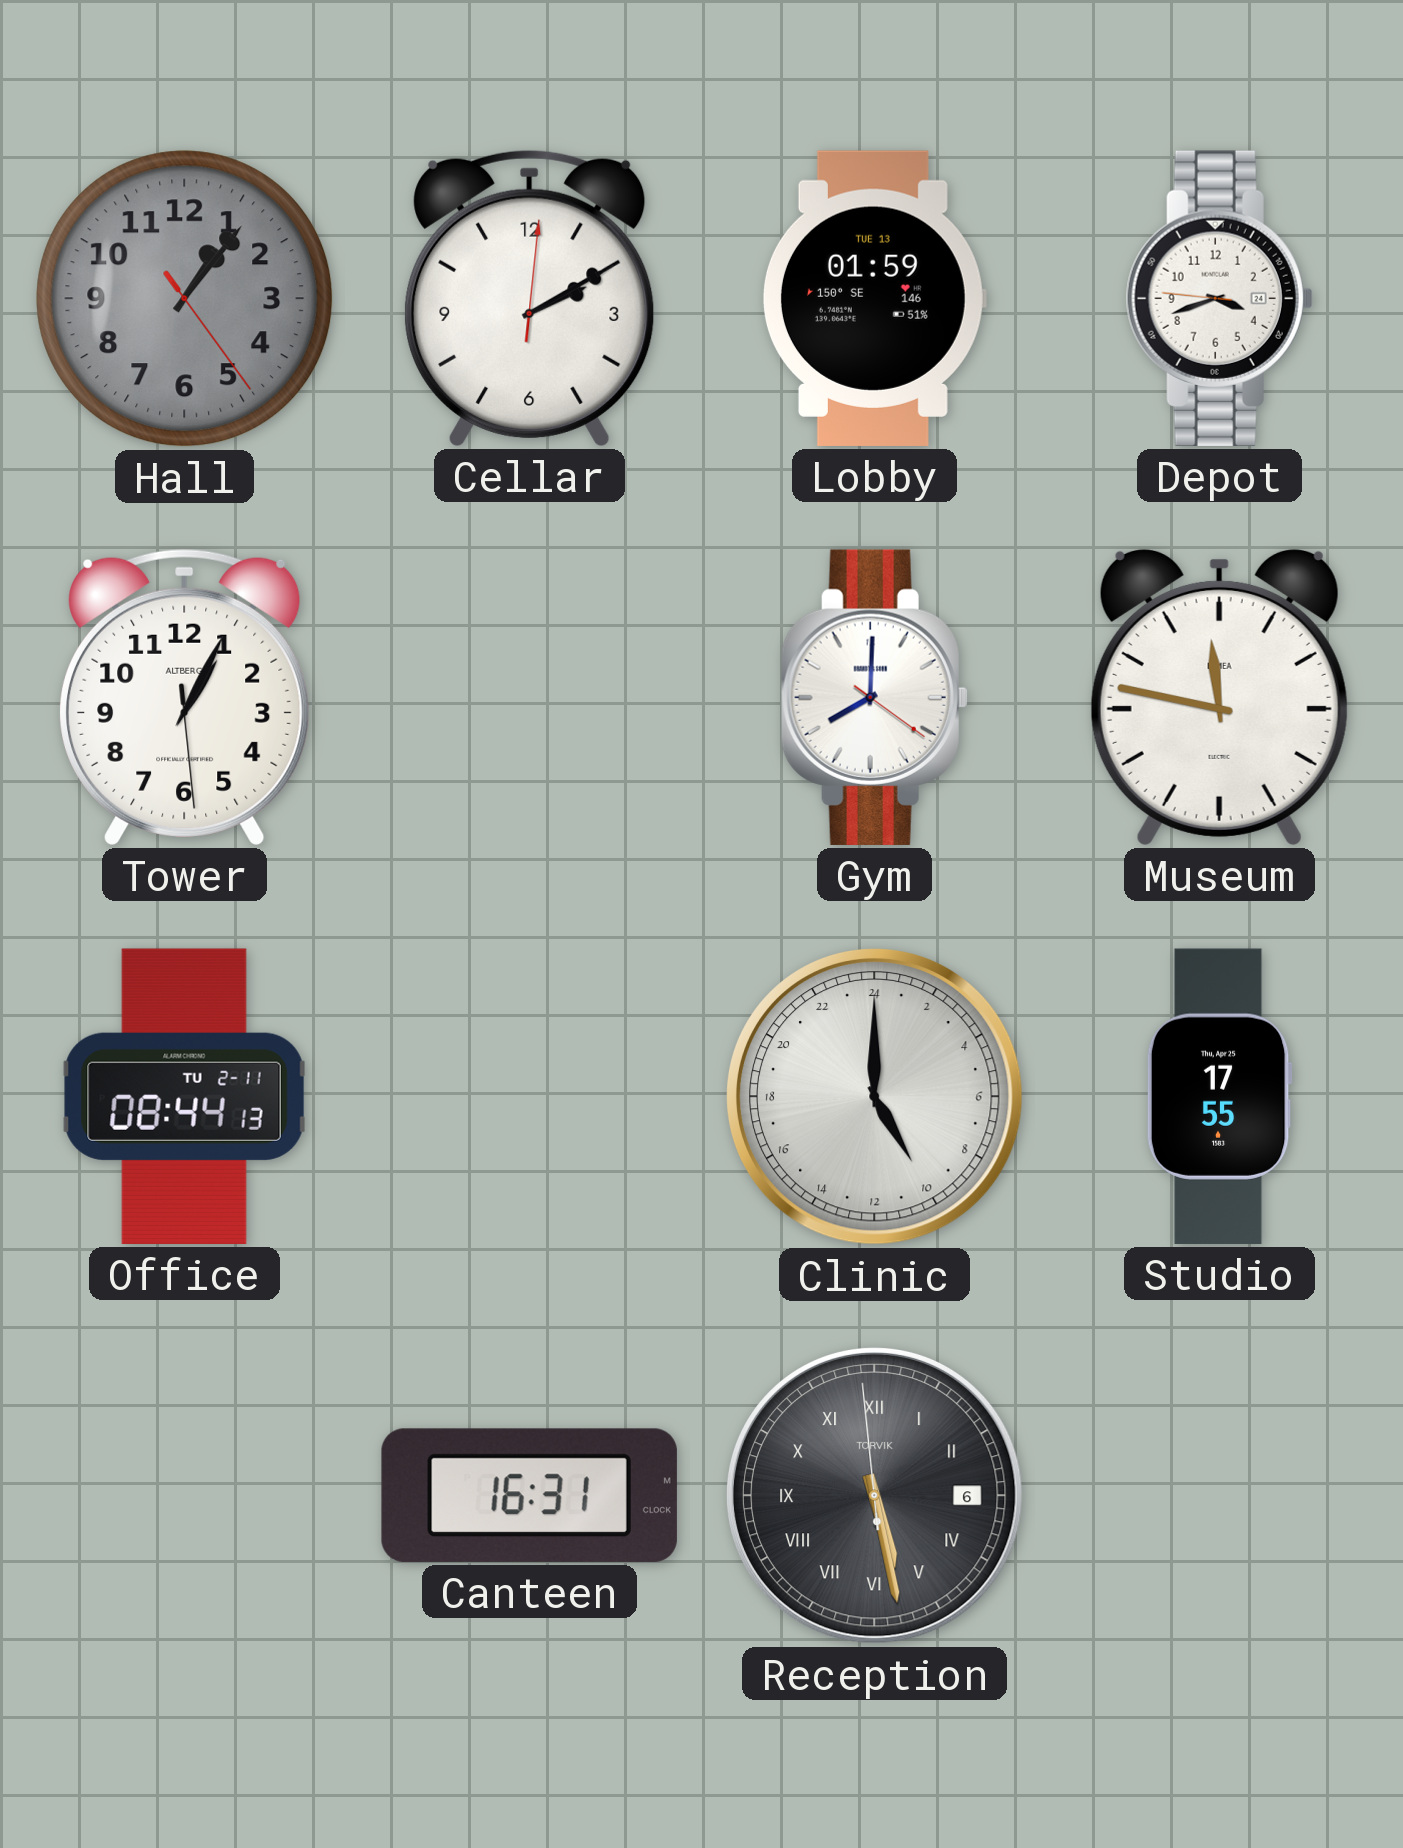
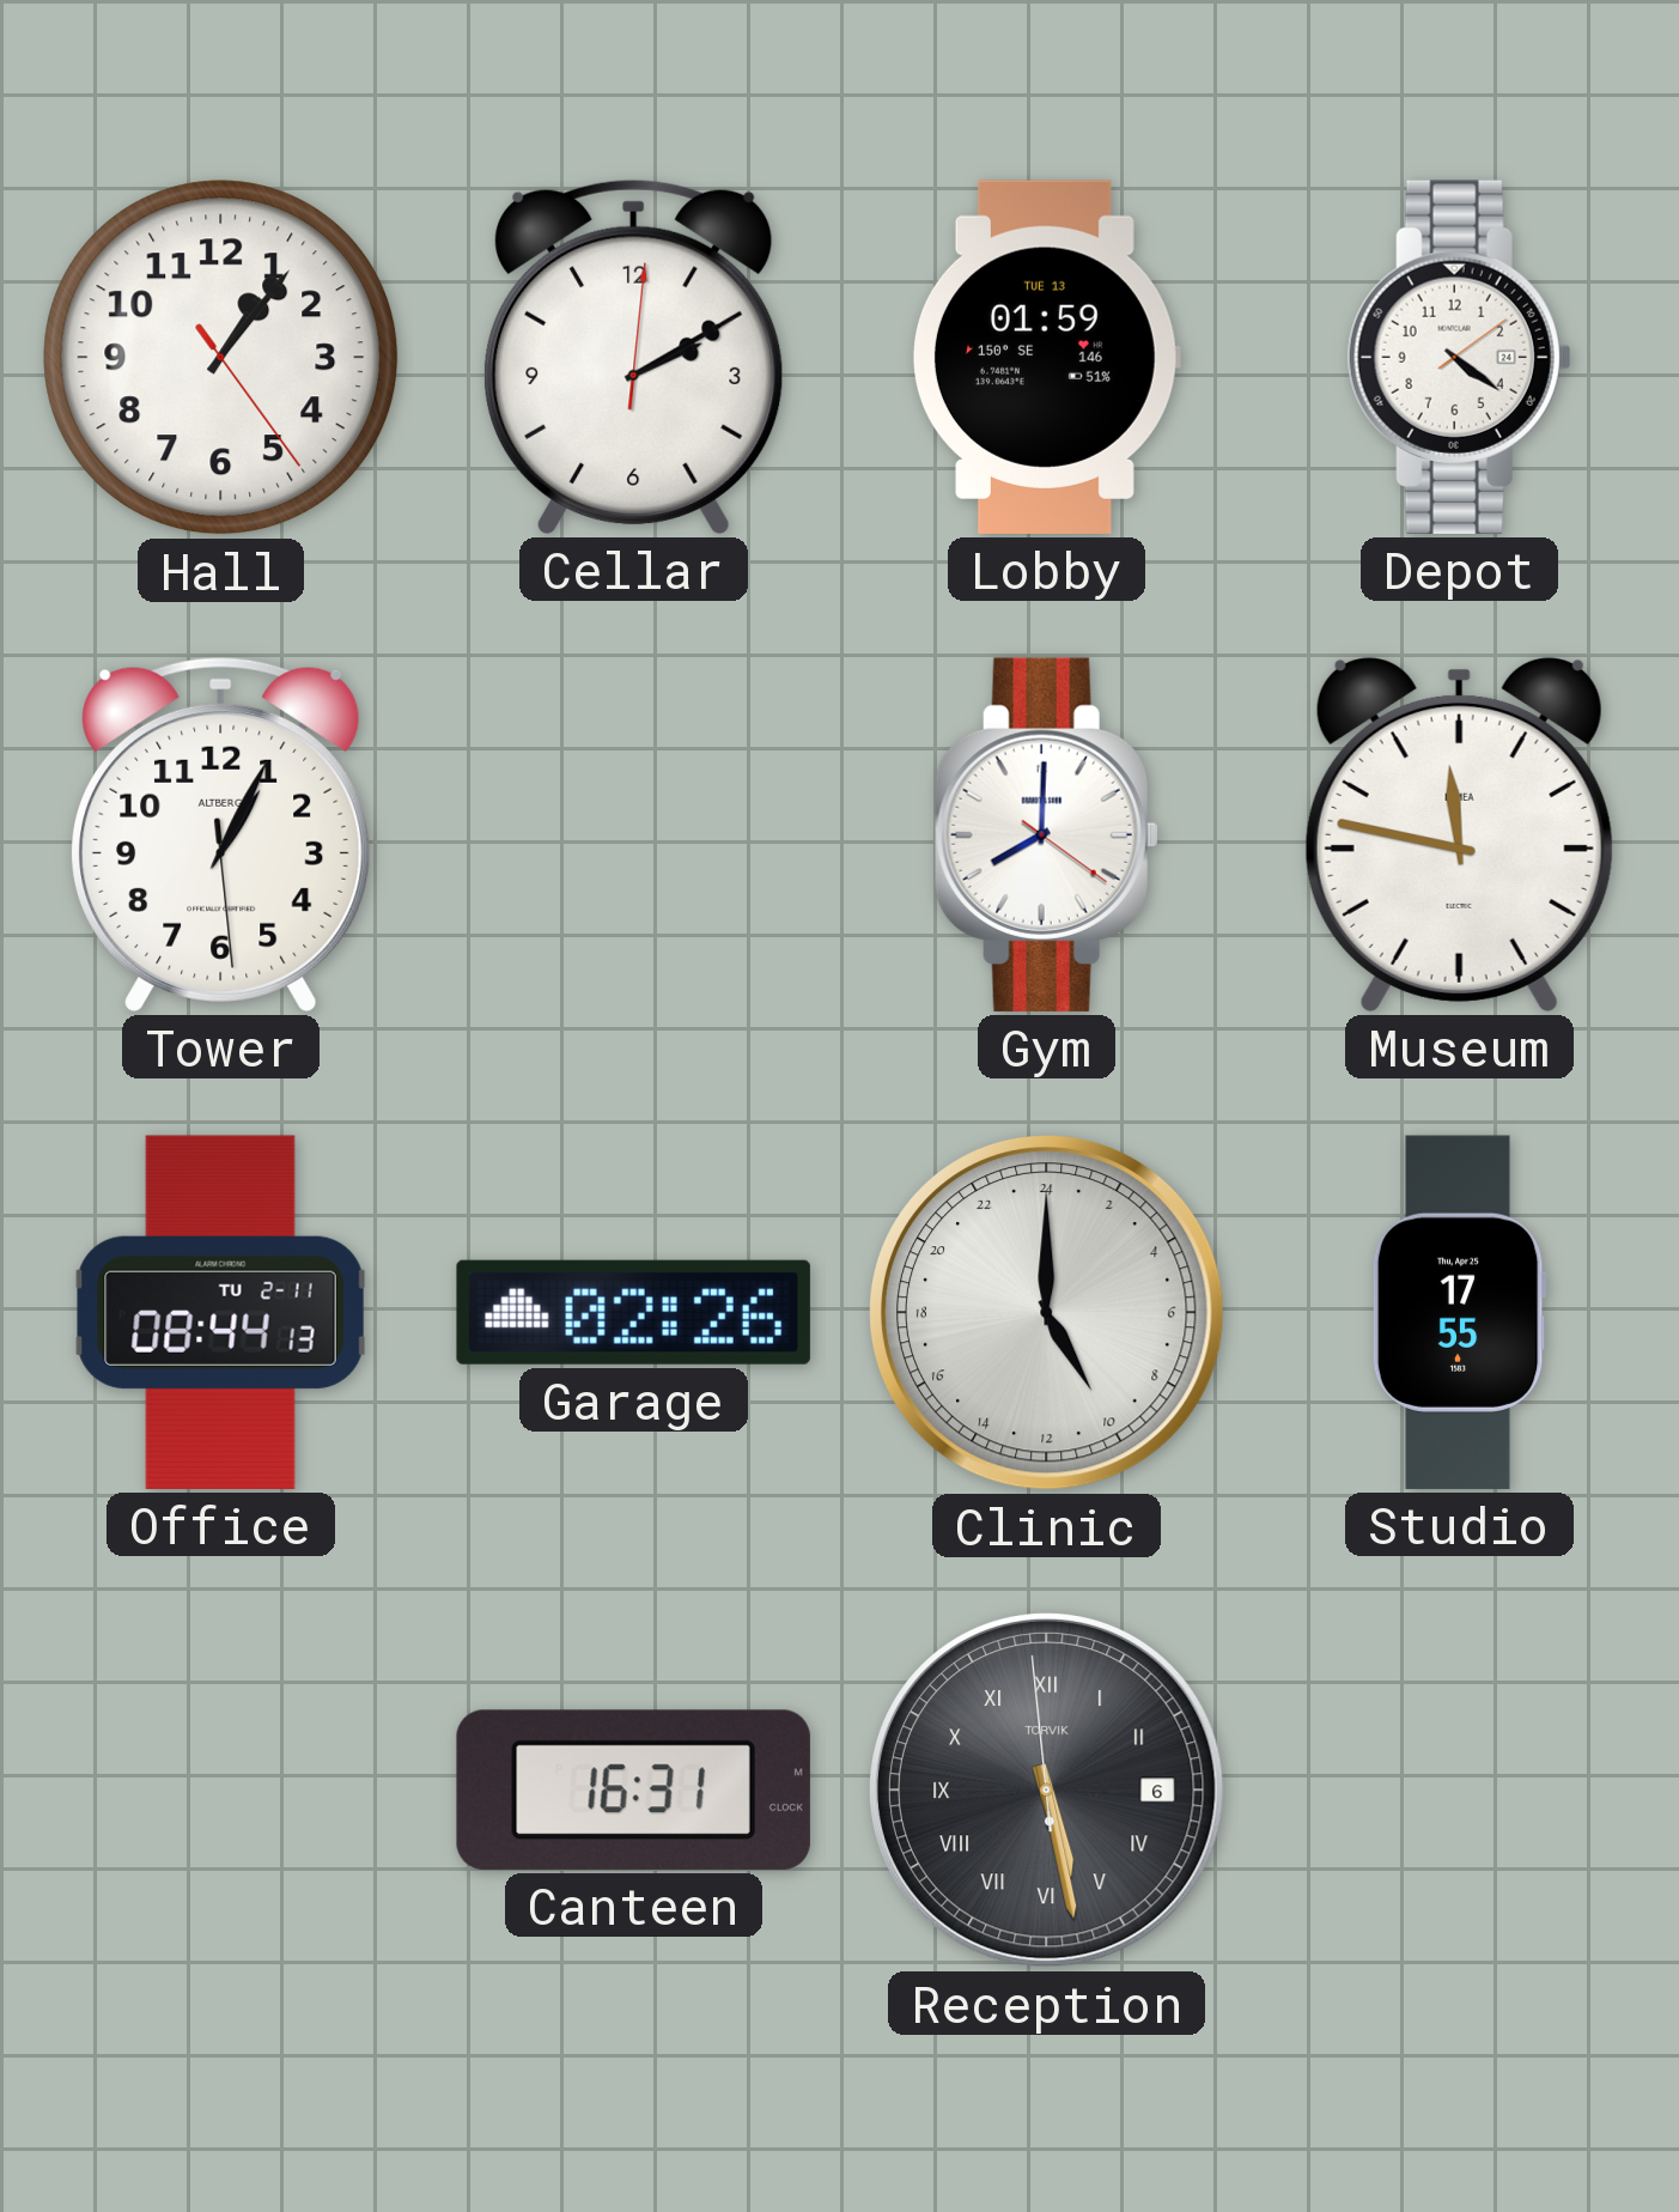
Hall dial: grey -> white (221, 358)
Depot: 3:41 -> 4:21 (1459, 357)
Garage: none -> 02:26 (633, 1312)
